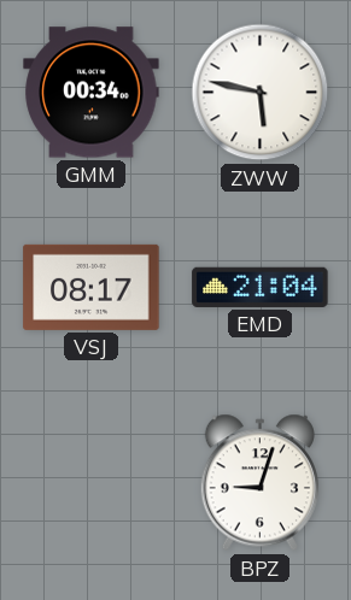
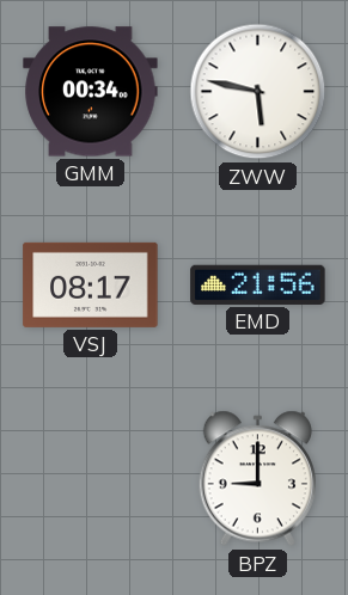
EMD: 21:04 -> 21:56 (258, 284)
BPZ: 9:03 -> 9:00 (257, 479)
